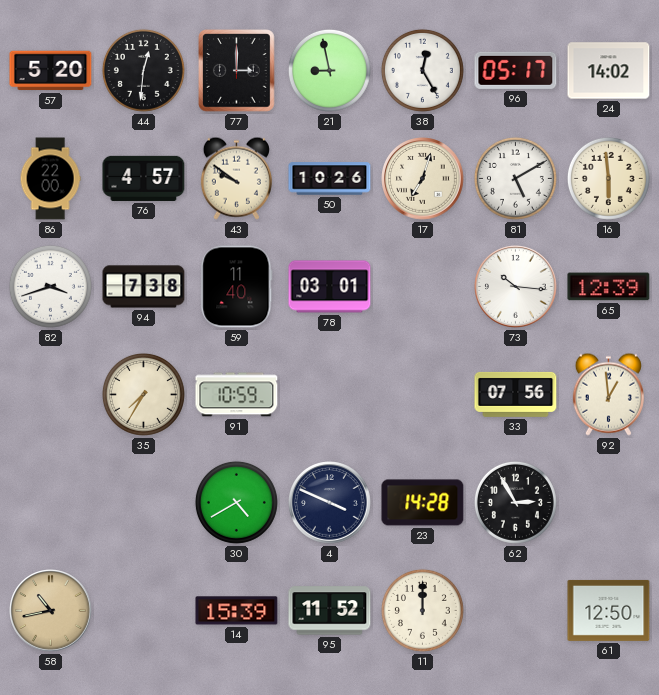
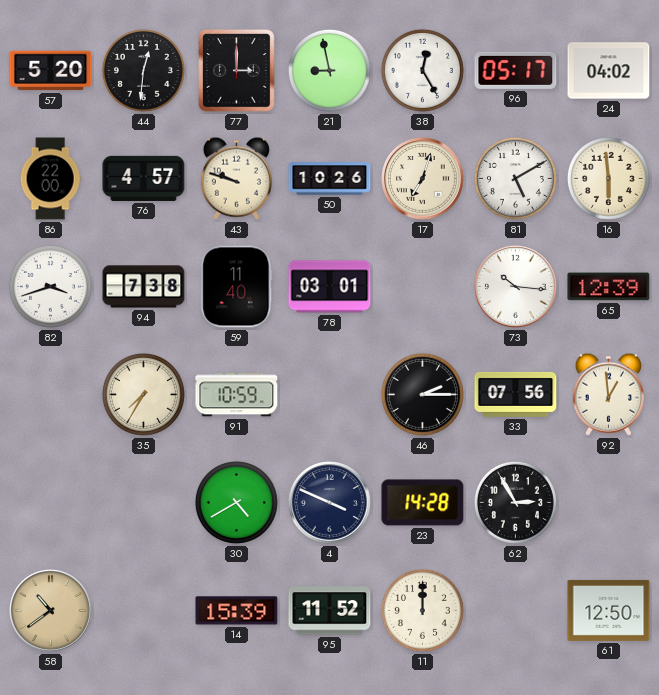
24: 14:02 -> 04:02 (609, 71)
43: 9:51 -> 9:48 (236, 178)
46: none -> 2:15 (422, 394)
58: 10:43 -> 10:39 (51, 611)
